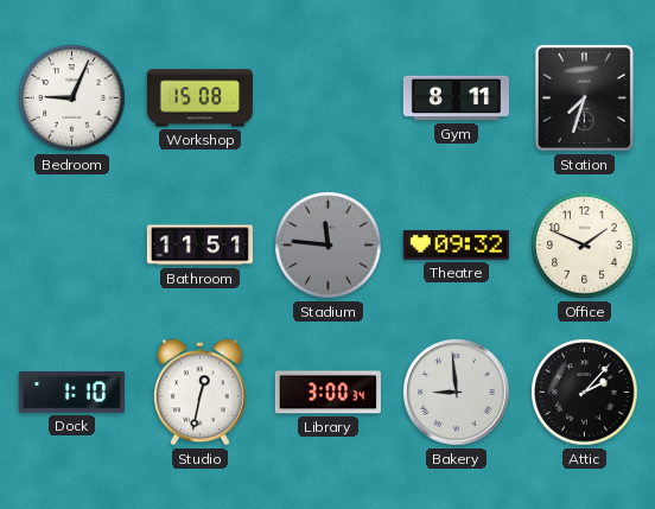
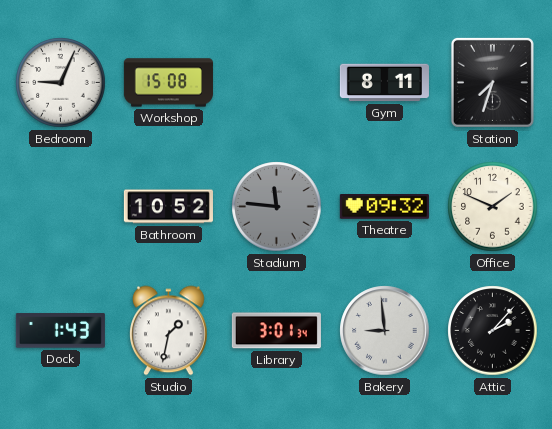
Bathroom: 11:51 -> 10:52 (168, 207)
Dock: 1:10 -> 1:43 (60, 331)
Studio: 12:32 -> 1:32 (169, 331)
Library: 3:00 -> 3:01 (276, 331)
